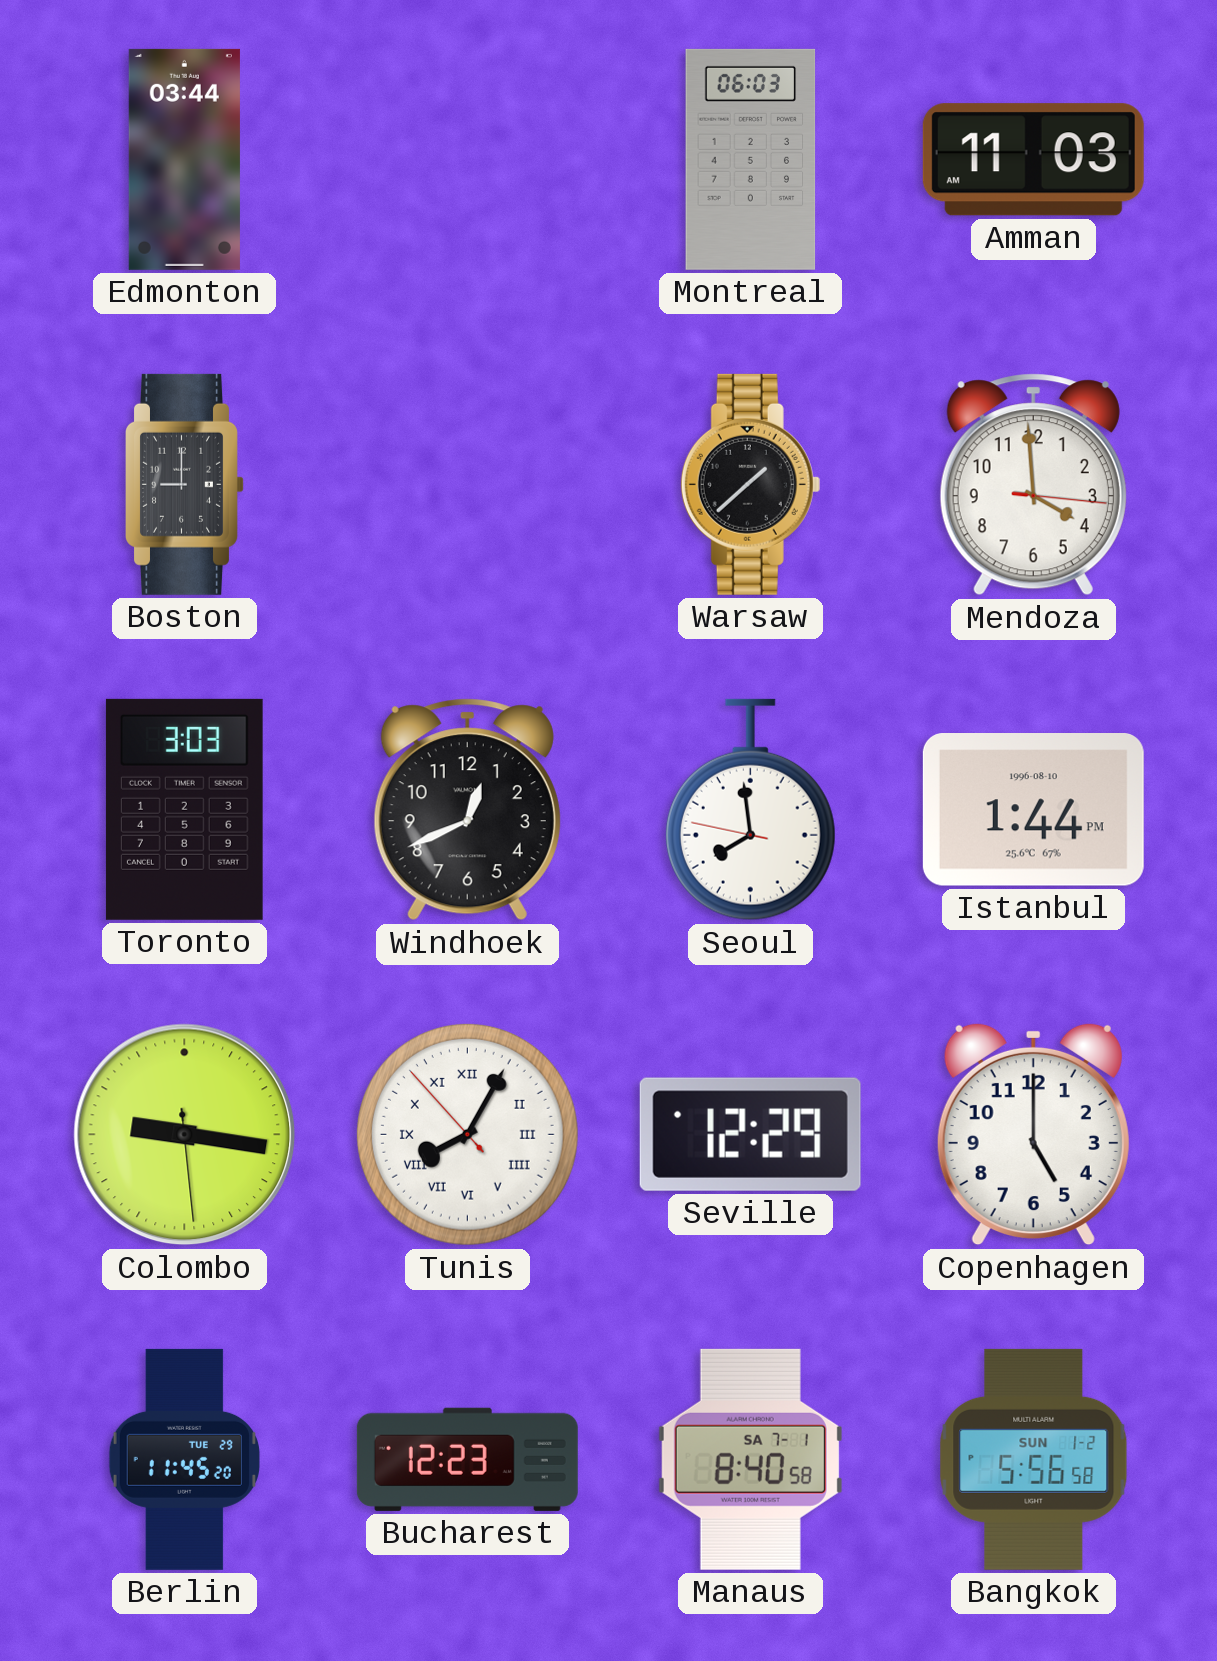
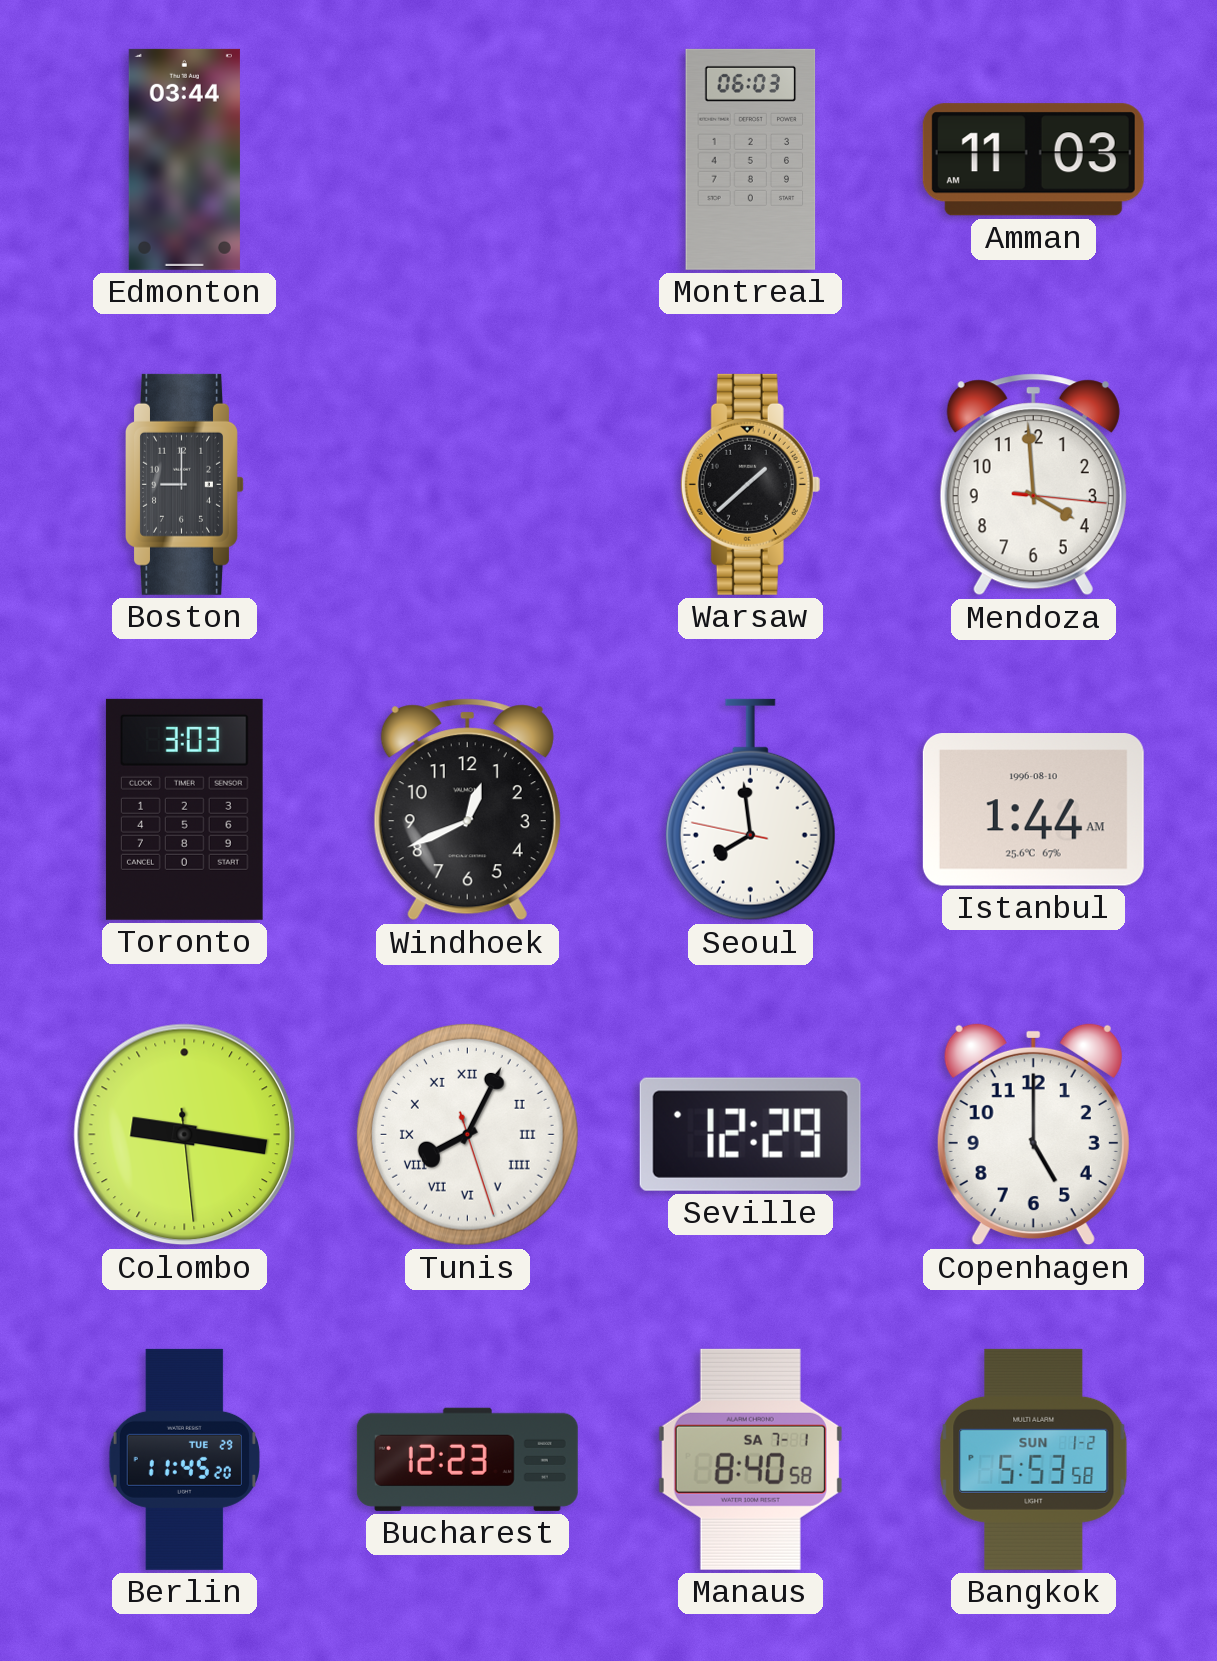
Istanbul: 1:44 PM -> 1:44 AM (1033, 810)
Tunis: 8:04:53 -> 8:04:27 (467, 1134)
Bangkok: 5:56 -> 5:53 (1034, 1459)
